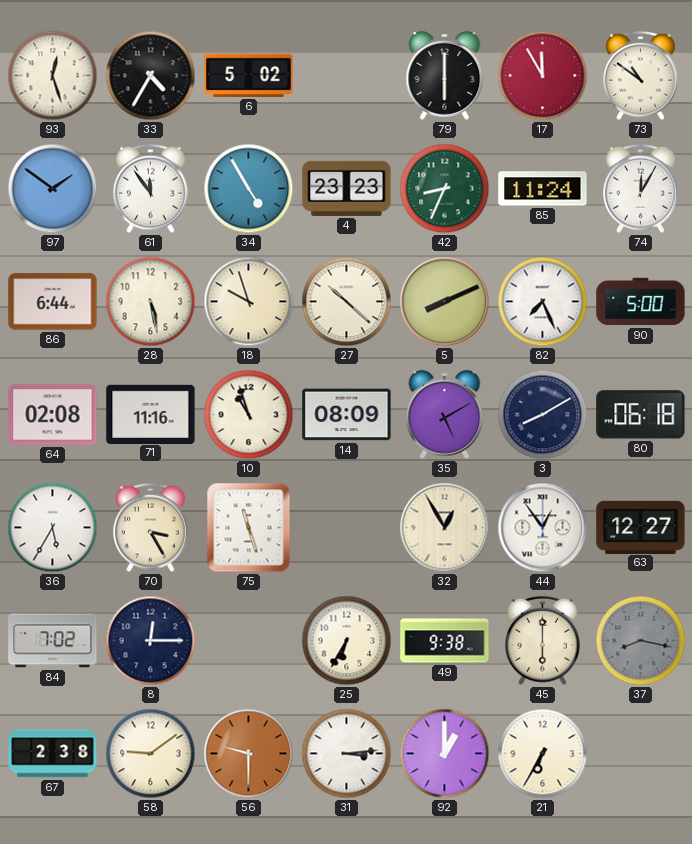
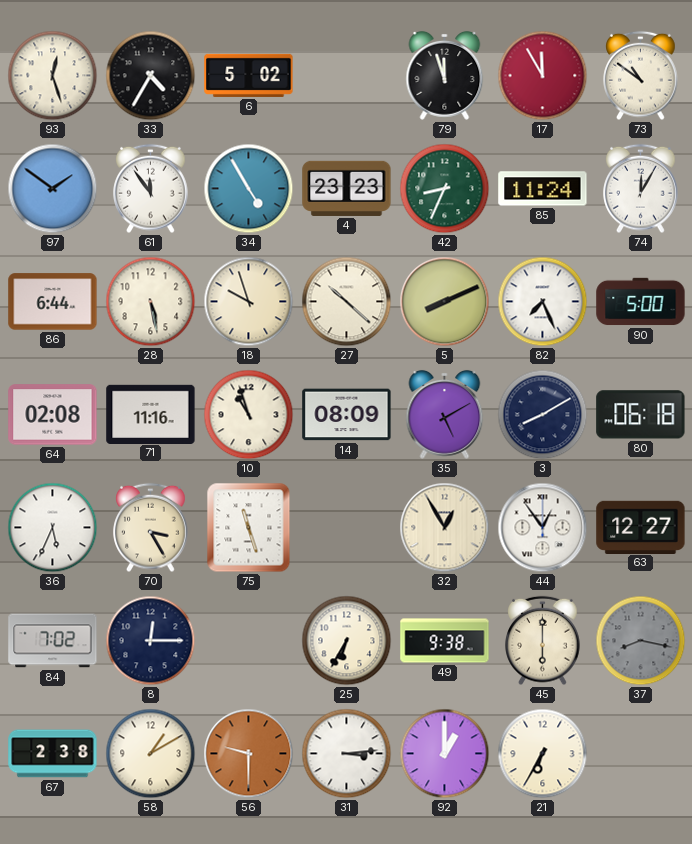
79: 6:00 -> 11:57 (445, 75)
36: 5:35 -> 5:34 (53, 528)
58: 9:09 -> 1:10 (151, 754)
